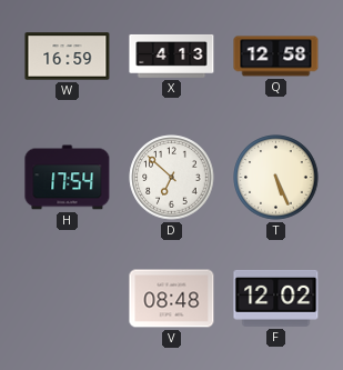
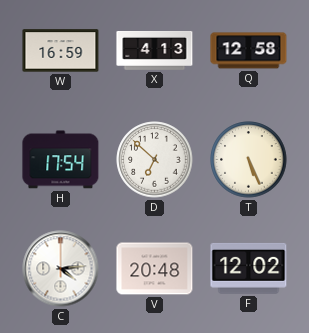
C: none -> 4:14 (61, 269)
V: 08:48 -> 20:48 (155, 269)
